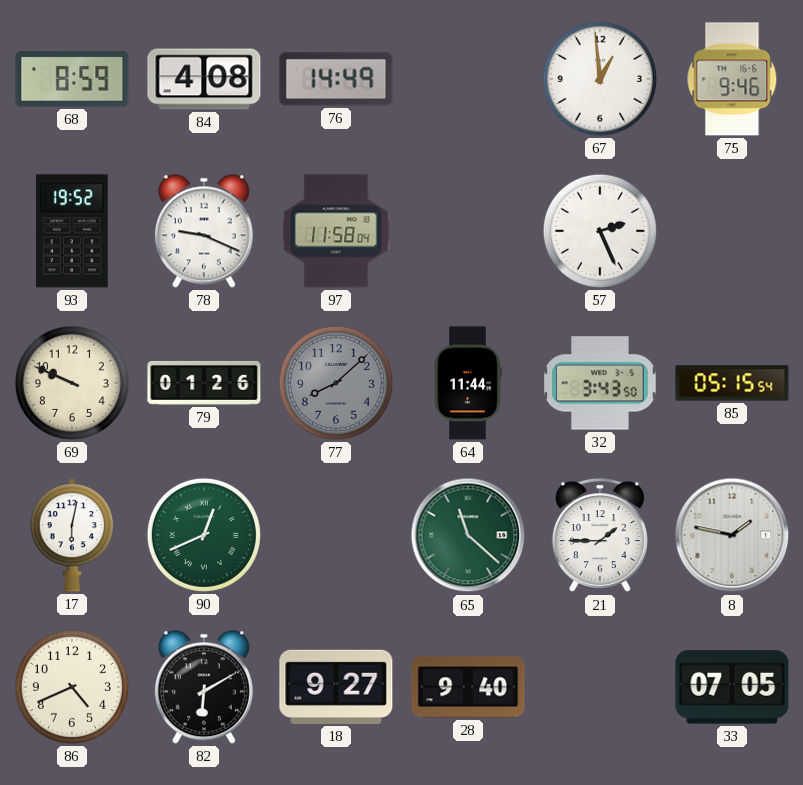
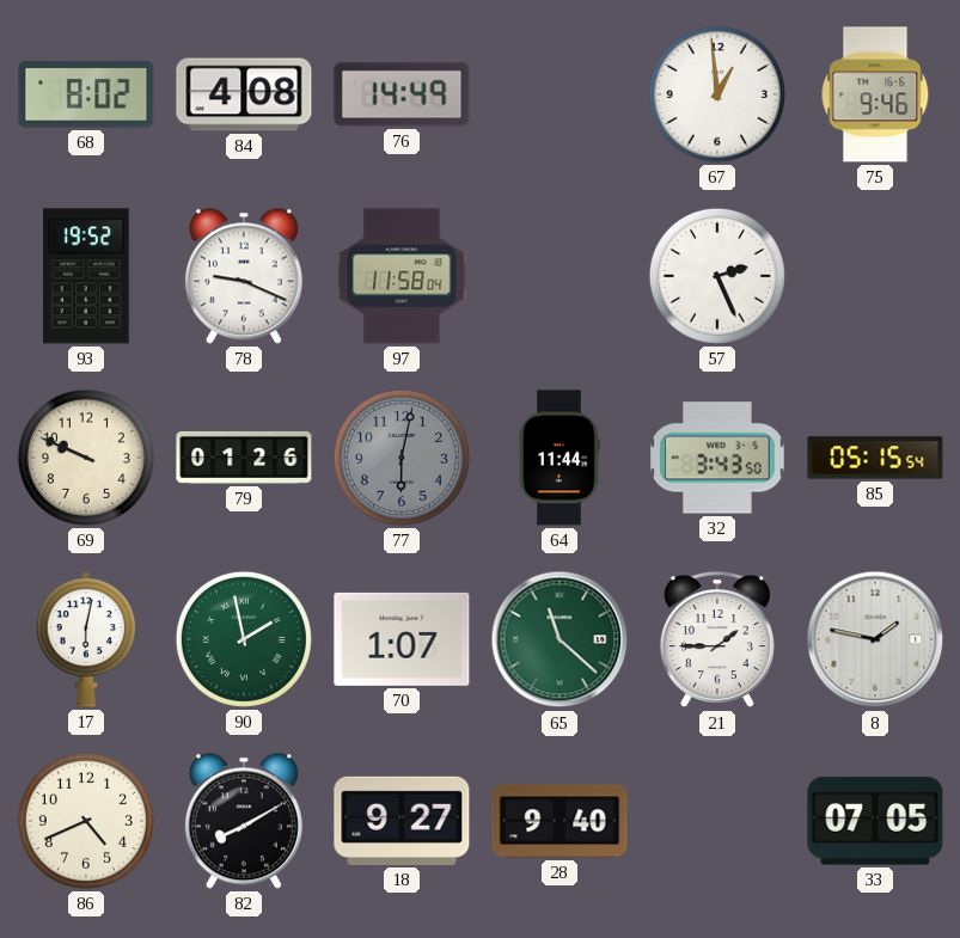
68: 8:59 -> 8:02 (86, 94)
77: 8:08 -> 6:02 (402, 458)
90: 12:41 -> 1:58 (244, 639)
70: none -> 1:07 (402, 639)
82: 6:10 -> 8:10 (244, 821)
